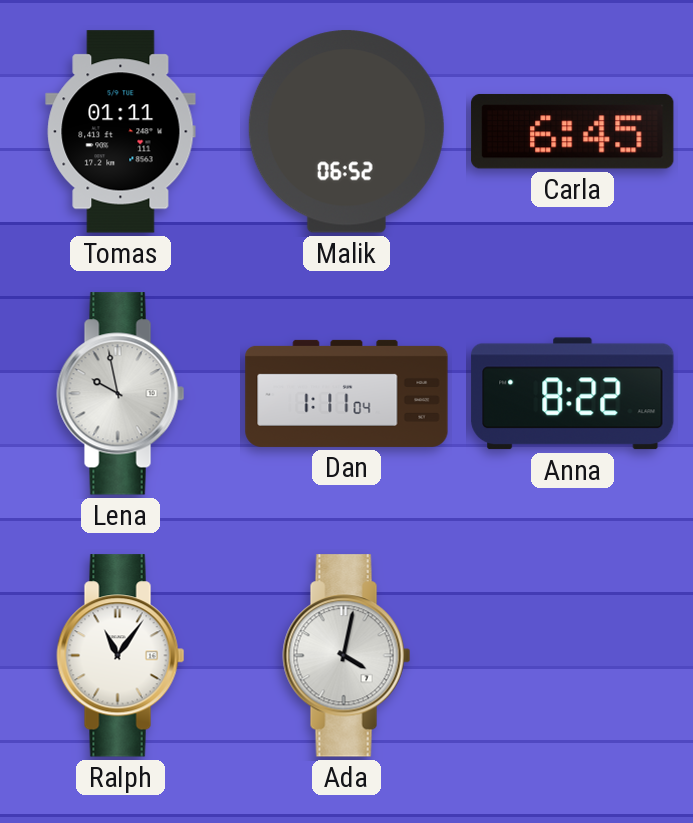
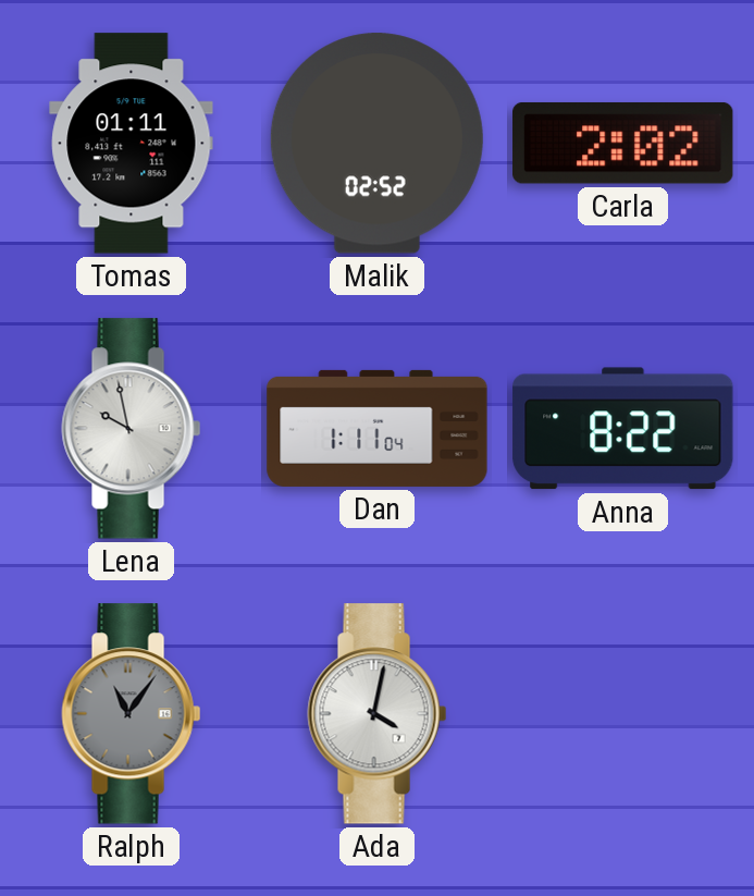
Malik: 06:52 -> 02:52 (376, 144)
Carla: 6:45 -> 2:02 (623, 143)
Ralph dial: white -> grey (132, 714)
